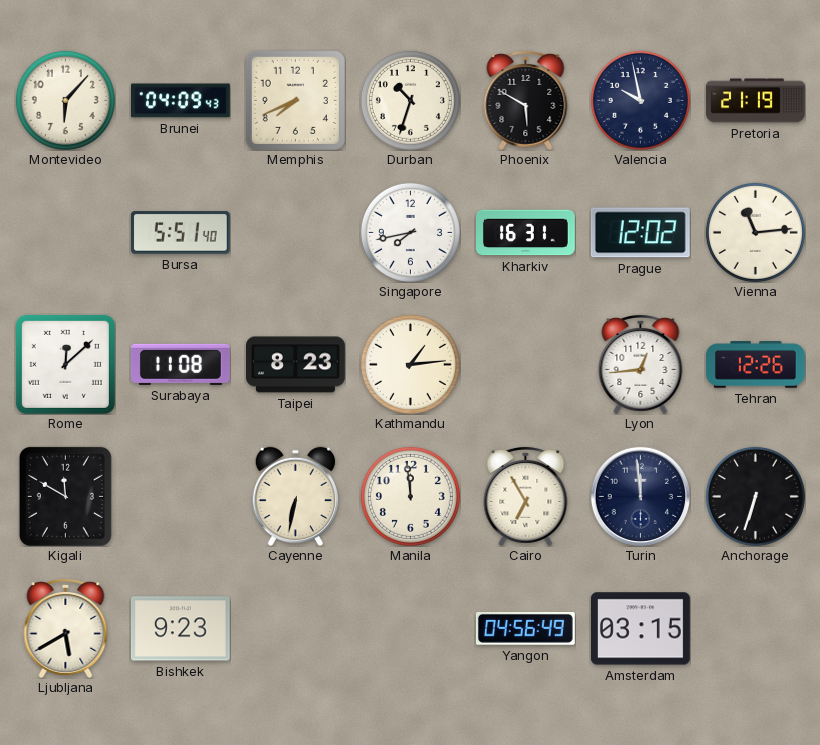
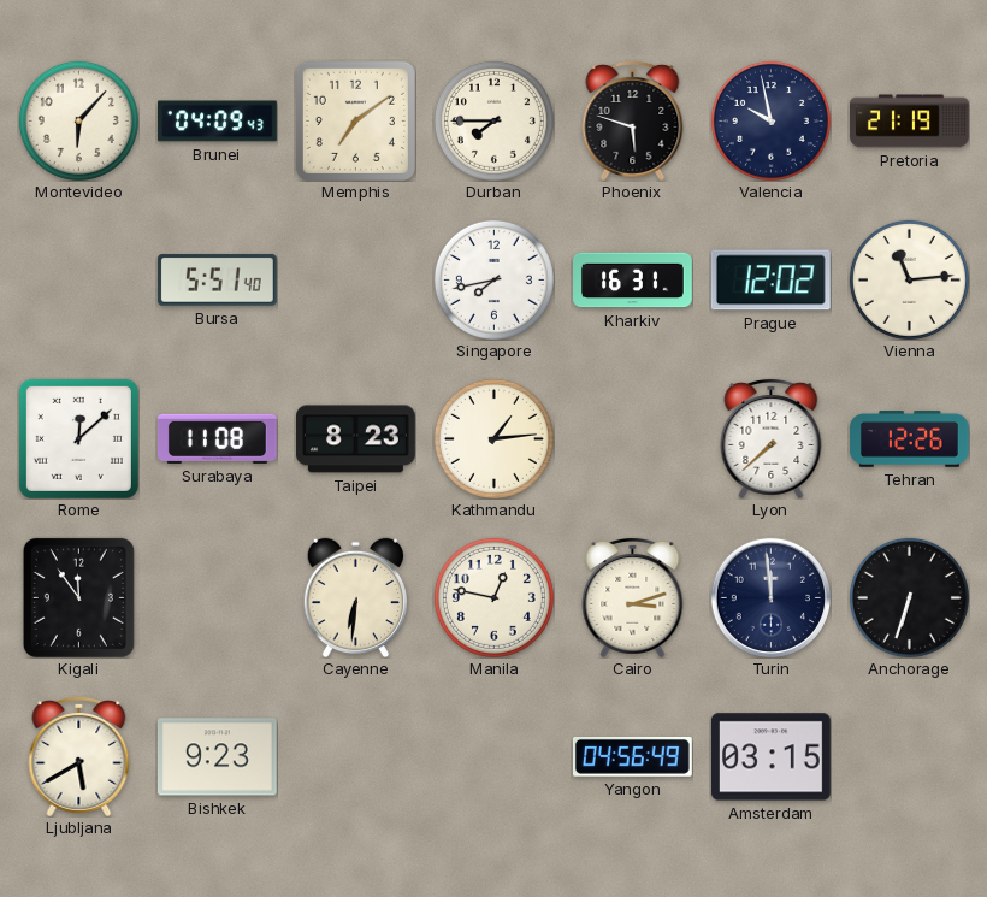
Memphis: 7:41 -> 7:09 (355, 120)
Durban: 10:33 -> 7:45 (493, 120)
Phoenix: 5:50 -> 5:48 (633, 120)
Lyon: 12:44 -> 7:38 (772, 438)
Kigali: 11:50 -> 11:54 (78, 597)
Cayenne: 6:32 -> 6:31 (355, 597)
Manila: 11:59 -> 12:47 (493, 597)
Cairo: 6:55 -> 3:12 (633, 597)
